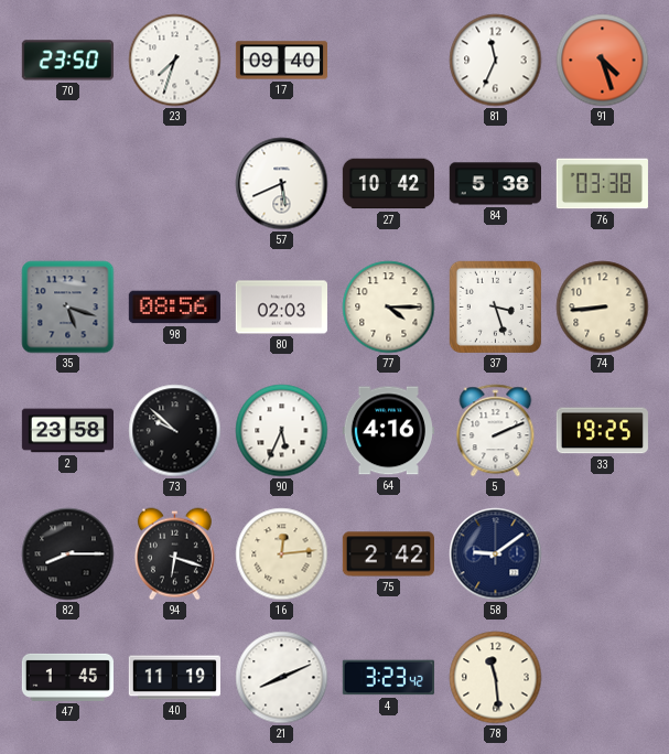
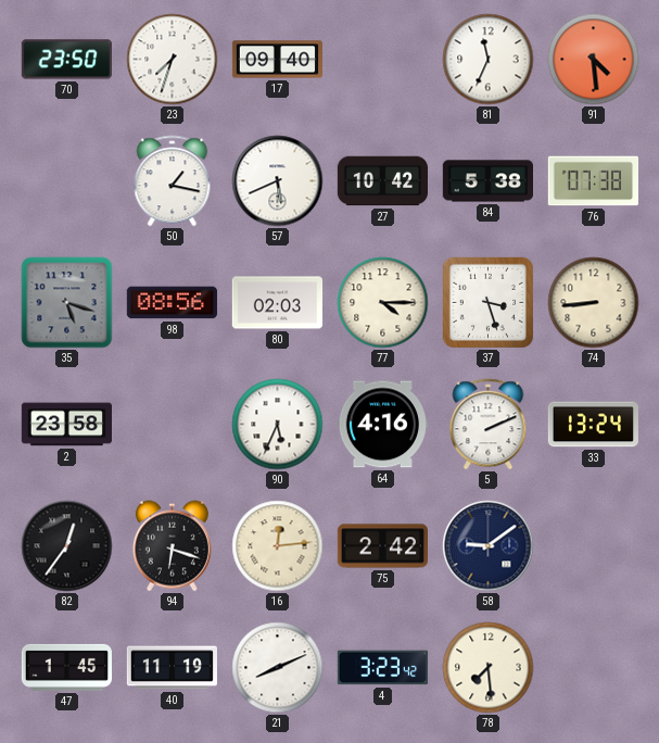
91: 4:27 -> 4:29 (594, 60)
50: none -> 1:17 (173, 181)
76: 03:38 -> 07:38 (593, 181)
73: 9:52 -> none (175, 431)
33: 19:25 -> 13:24 (593, 425)
82: 8:15 -> 12:36 (67, 546)
78: 11:29 -> 7:29 (489, 668)
